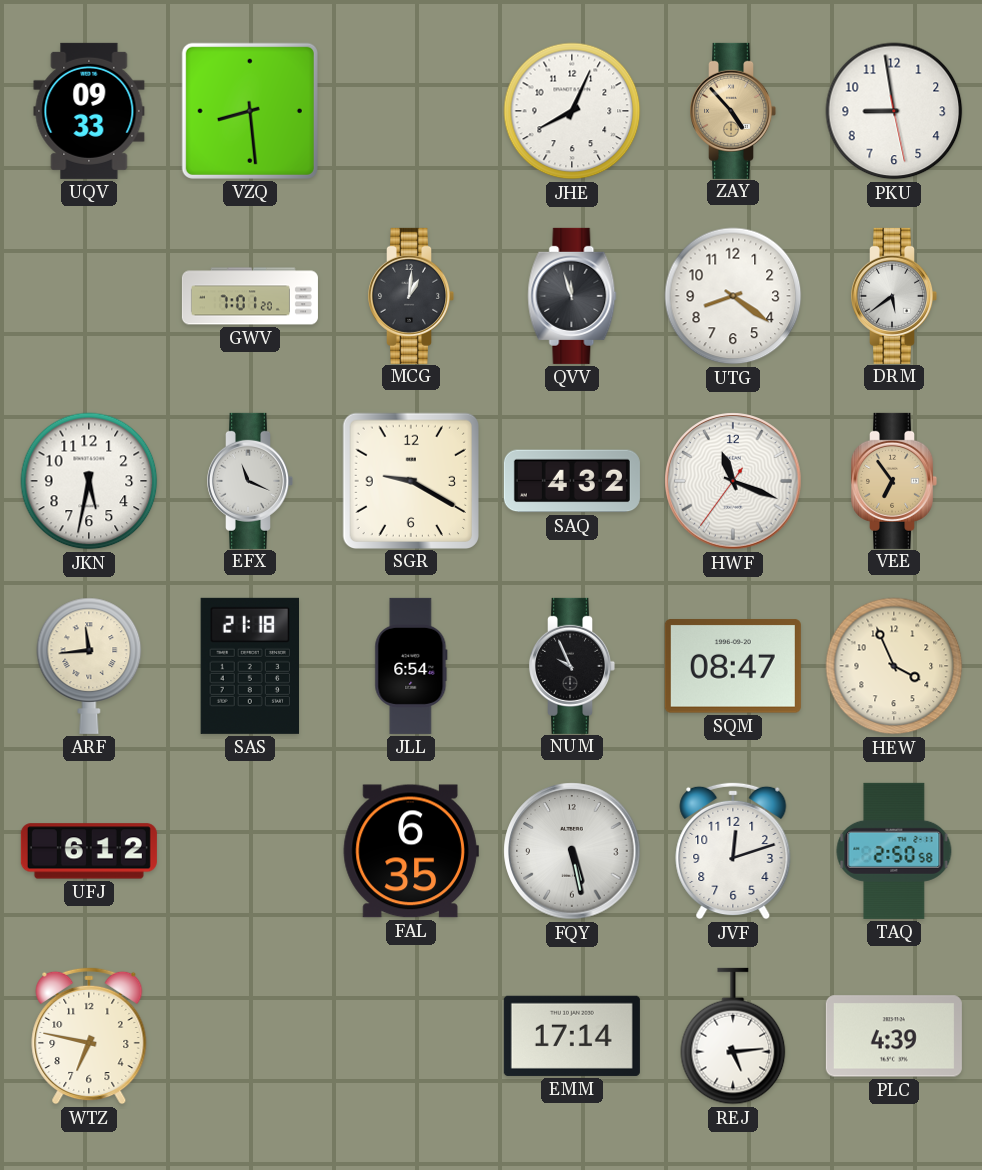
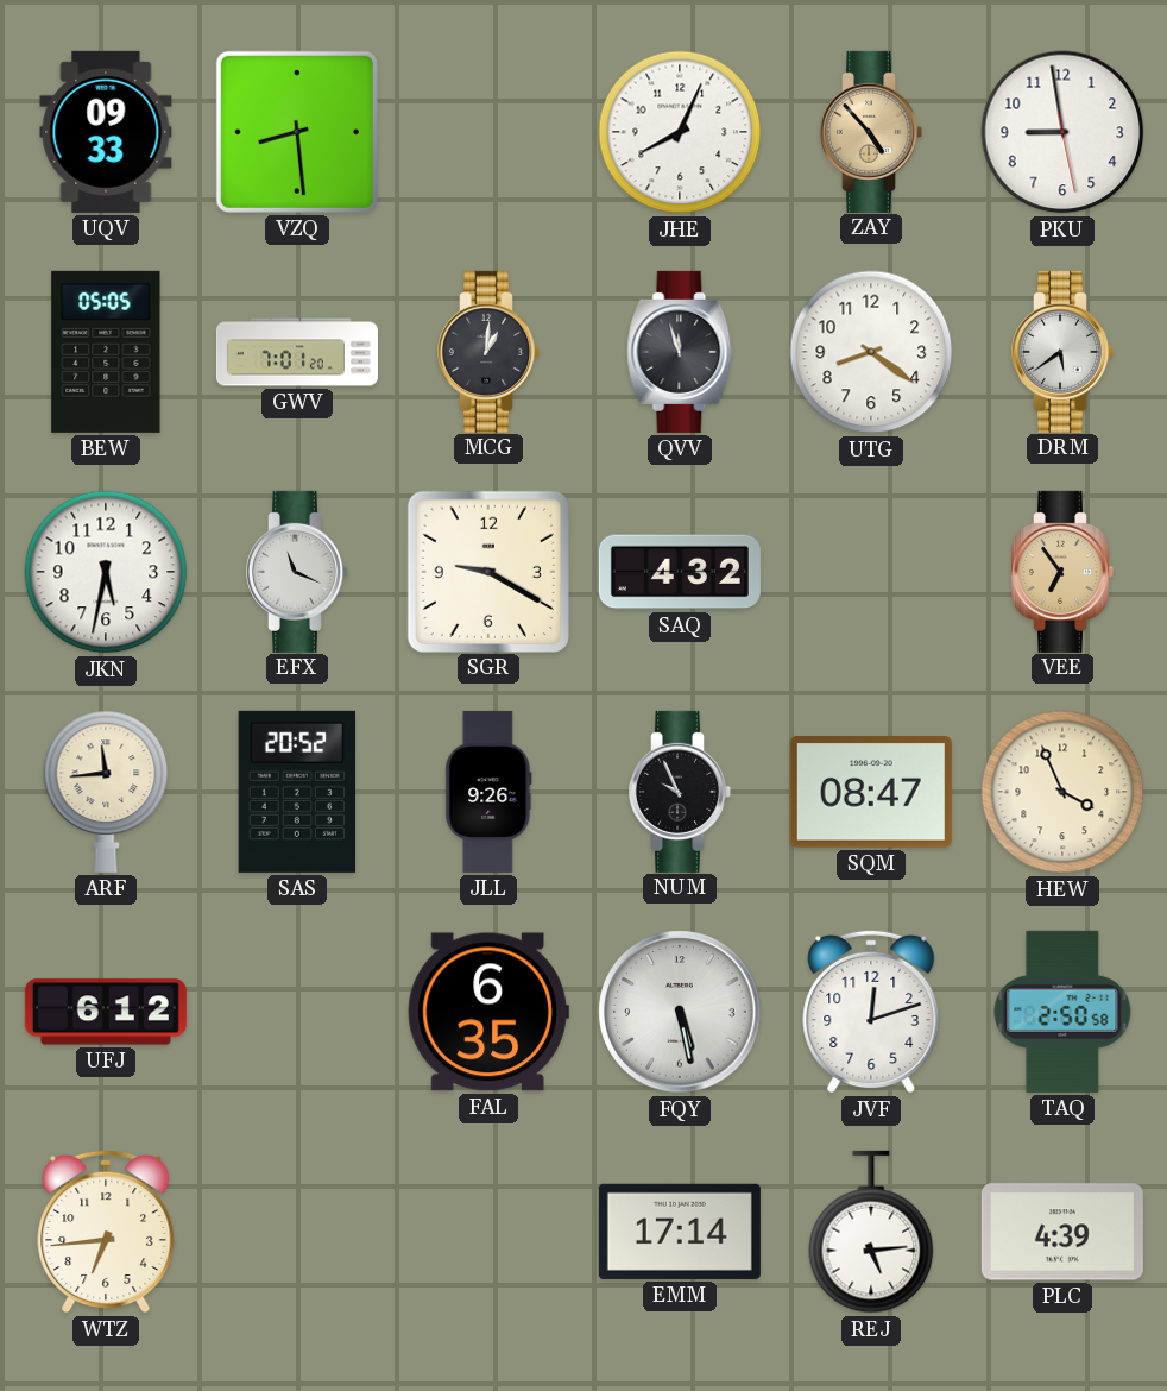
BEW: none -> 05:05 (106, 352)
HWF: 11:18 -> none (733, 481)
SAS: 21:18 -> 20:52 (296, 792)
JLL: 6:54 -> 9:26 (488, 792)
WTZ: 6:47 -> 6:44 (106, 1232)
